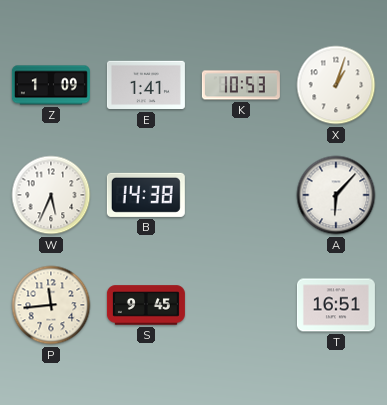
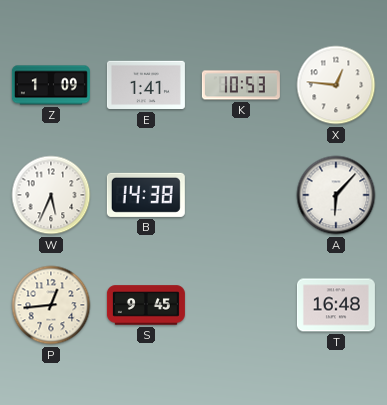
X: 1:03 -> 12:46 (336, 85)
P: 11:44 -> 12:44 (51, 305)
T: 16:51 -> 16:48 (336, 305)
